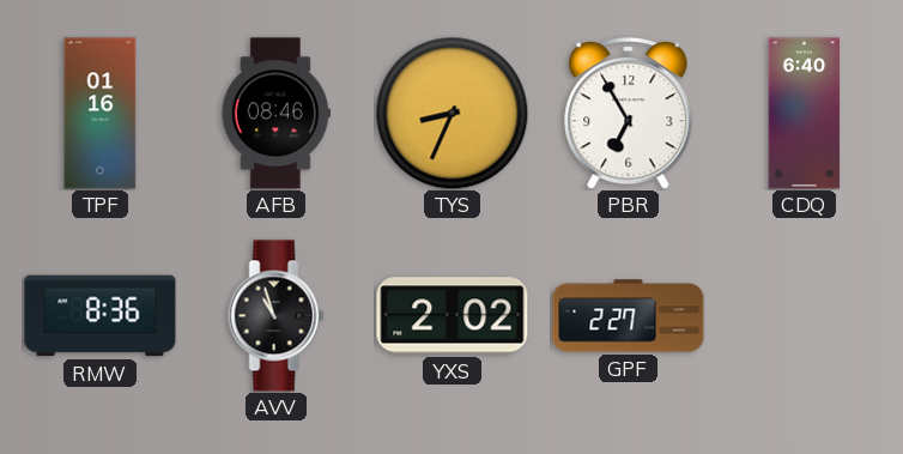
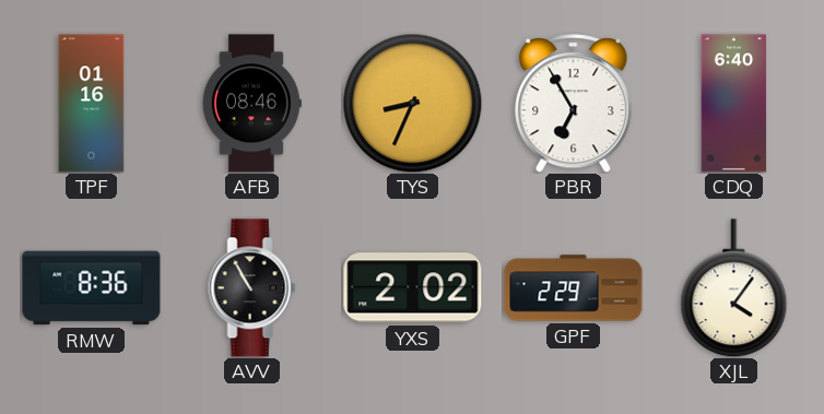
AVV: 10:57 -> 10:55 (252, 288)
GPF: 2:27 -> 2:29 (574, 288)
XJL: none -> 4:06 (734, 288)
